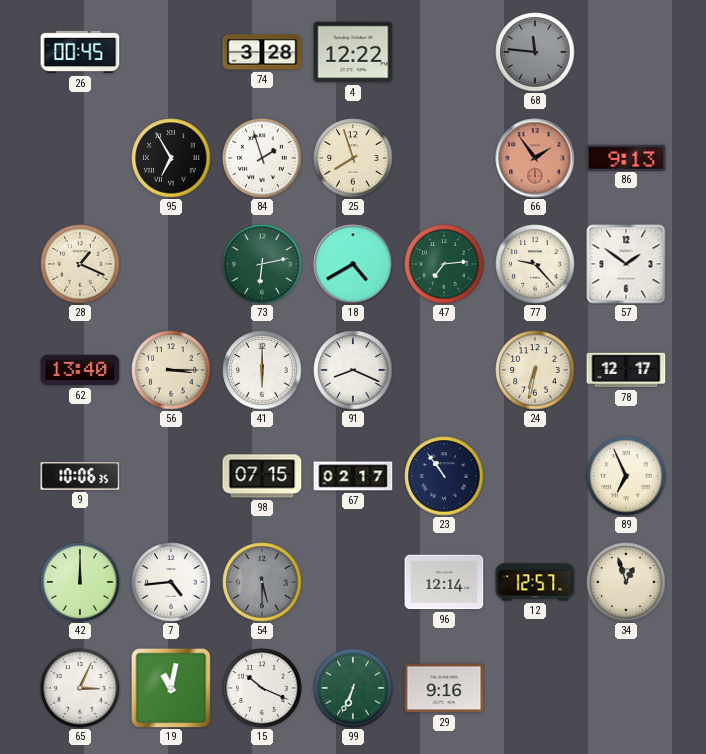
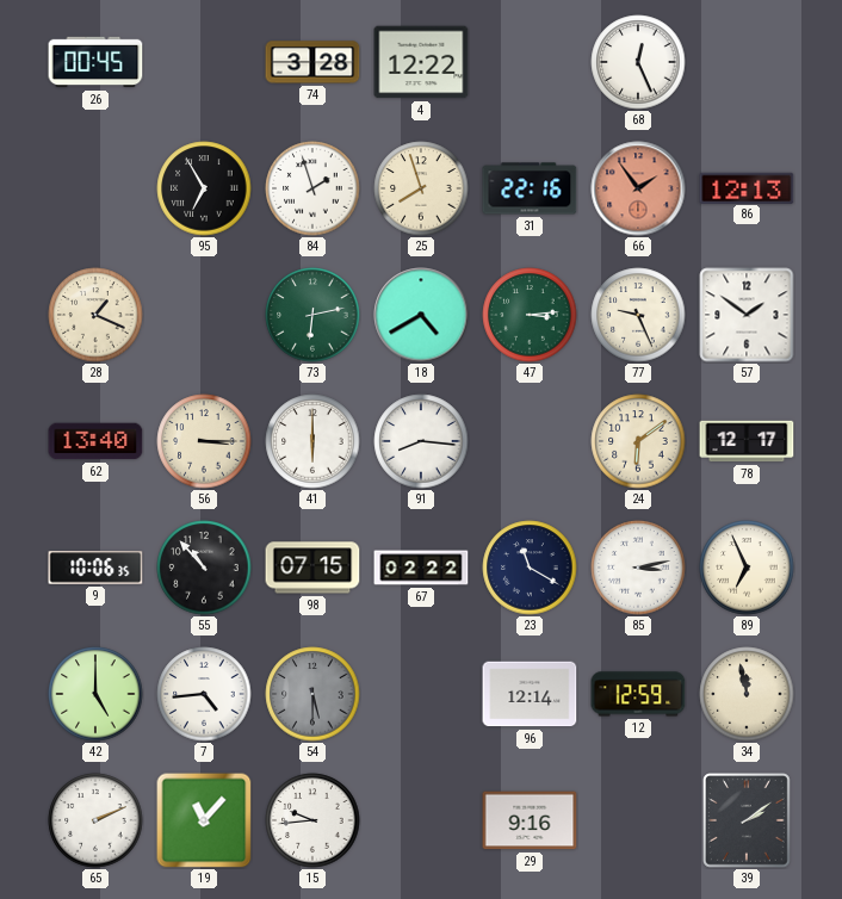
68: 11:46 -> 12:26 (638, 62)
68 dial: grey -> white (638, 62)
31: none -> 22:16 (530, 188)
86: 9:13 -> 12:13 (747, 187)
47: 7:14 -> 3:14 (530, 315)
77: 9:23 -> 9:26 (638, 315)
91: 8:19 -> 8:16 (421, 441)
24: 6:32 -> 6:09 (638, 441)
55: none -> 10:53 (204, 568)
67: 02:17 -> 02:22 (421, 568)
23: 10:54 -> 11:20 (530, 568)
85: none -> 3:13 (638, 568)
42: 12:00 -> 5:00 (95, 694)
12: 12:57 -> 12:59 (638, 694)
34: 12:57 -> 11:58 (747, 694)
65: 3:04 -> 2:11 (95, 820)
19: 11:02 -> 11:07 (204, 820)
15: 10:19 -> 9:44 (312, 820)
99: 6:34 -> none (353, 688)
39: none -> 2:09 (747, 820)
